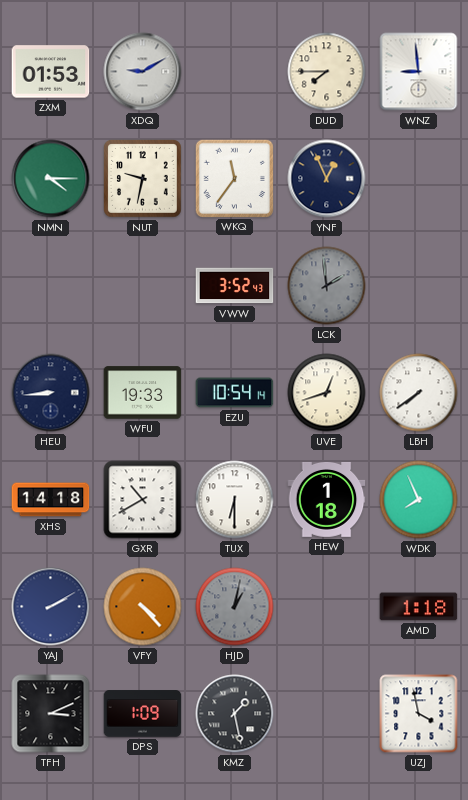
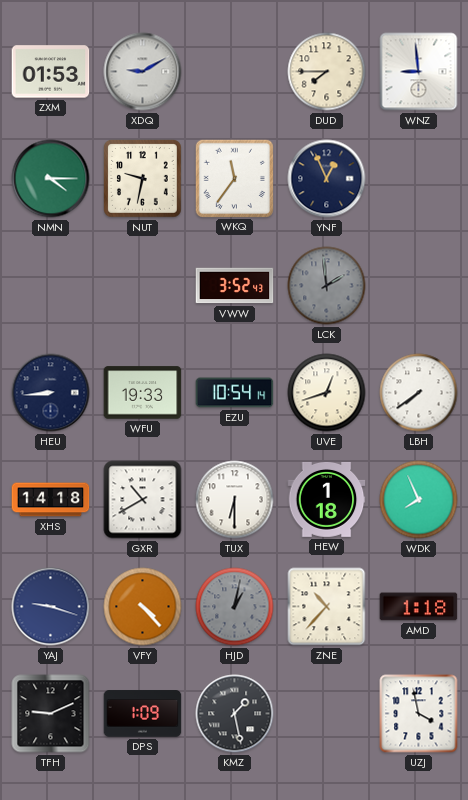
YAJ: 2:10 -> 9:18 (51, 607)
ZNE: none -> 10:37 (327, 607)
TFH: 3:11 -> 9:11 (51, 714)
